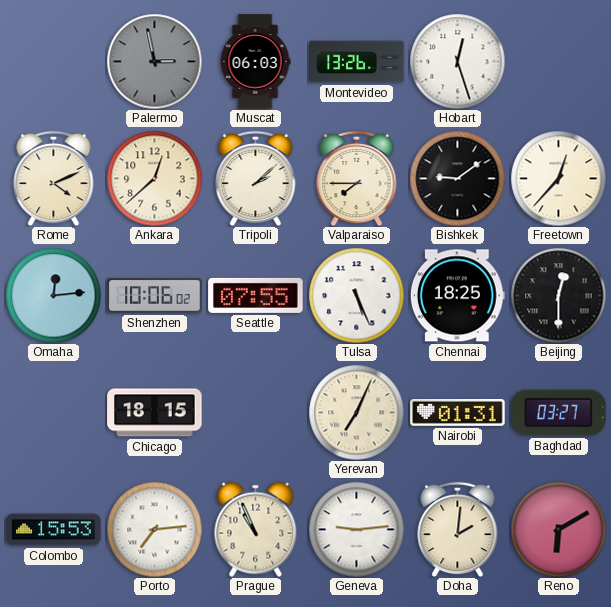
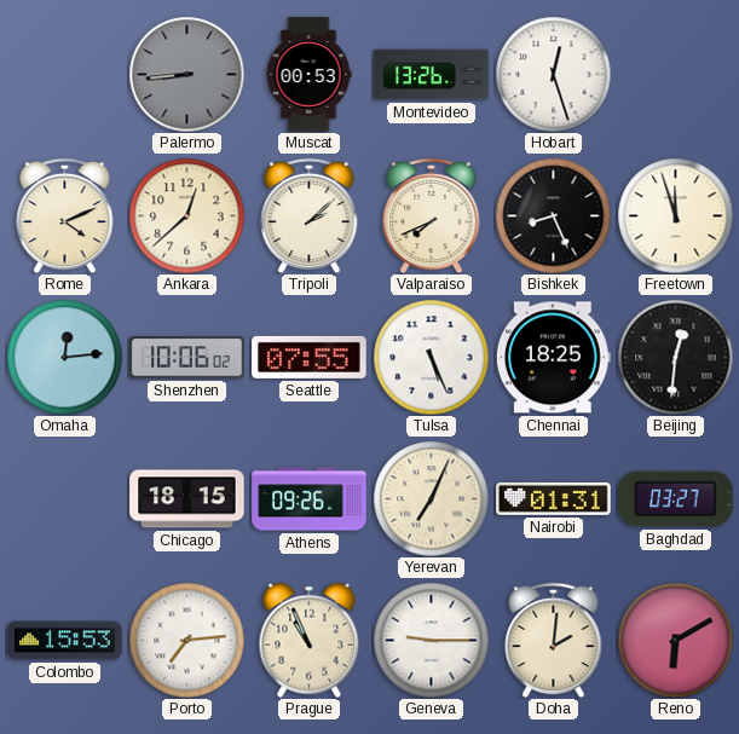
Palermo: 2:58 -> 8:44 (186, 74)
Muscat: 06:03 -> 00:53 (308, 75)
Valparaiso: 7:45 -> 7:41 (432, 215)
Bishkek: 9:09 -> 8:26 (553, 215)
Freetown: 12:37 -> 11:57 (675, 215)
Beijing: 12:30 -> 12:31 (675, 357)
Athens: none -> 09:26 (310, 499)
Geneva: 9:14 -> 9:15 (431, 640)
